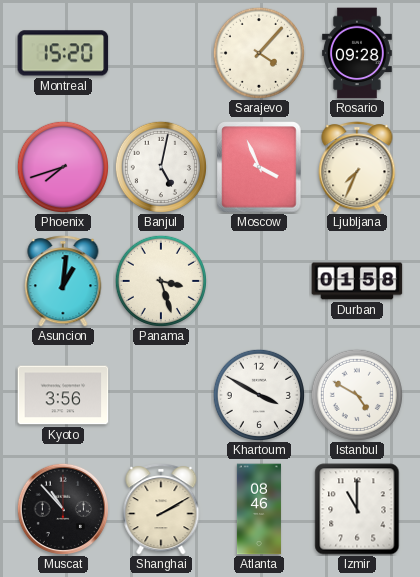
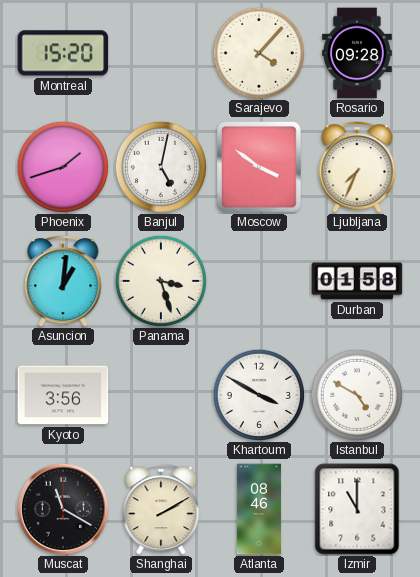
Phoenix: 7:42 -> 1:42 (63, 167)
Moscow: 3:56 -> 3:51 (259, 167)
Muscat: 10:53 -> 11:20 (63, 509)
